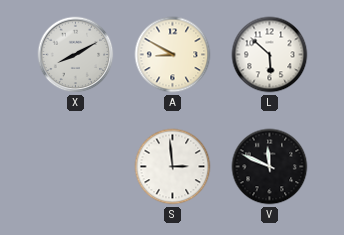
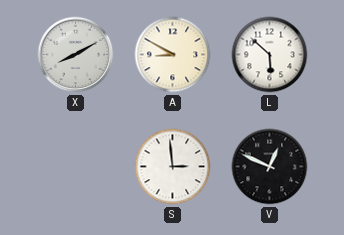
V: 11:49 -> 12:49 (270, 167)
